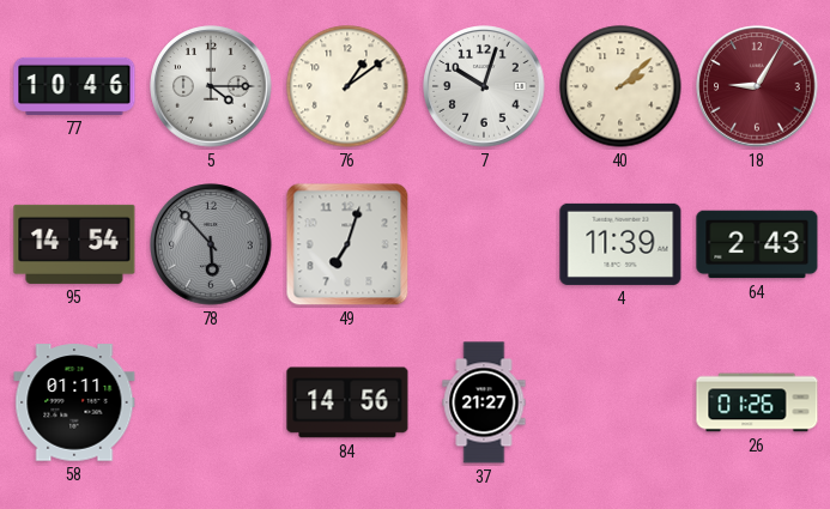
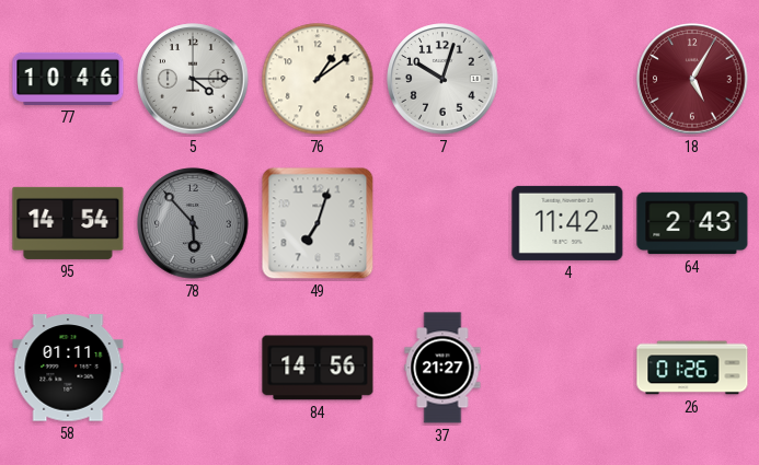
40: 2:08 -> none (620, 86)
18: 9:05 -> 5:05 (692, 79)
4: 11:39 -> 11:42 (567, 223)
